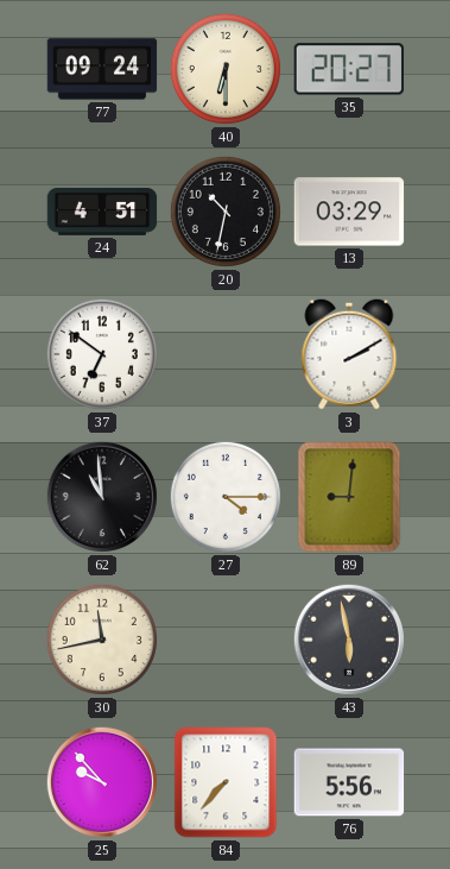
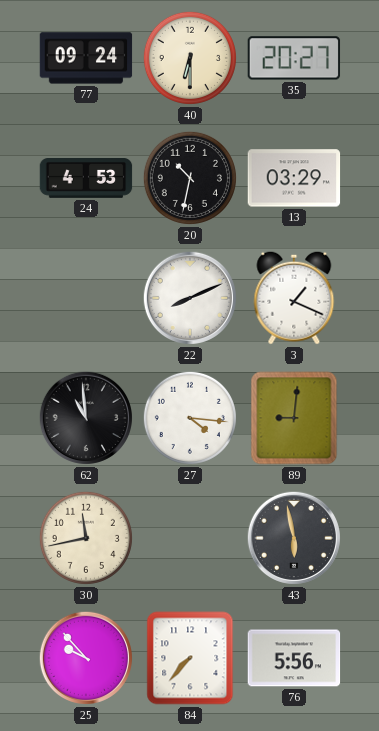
24: 4:51 -> 4:53 (86, 179)
37: 6:51 -> none (102, 354)
22: none -> 8:11 (190, 298)
3: 2:10 -> 1:19 (294, 298)
27: 4:15 -> 4:16 (190, 418)
